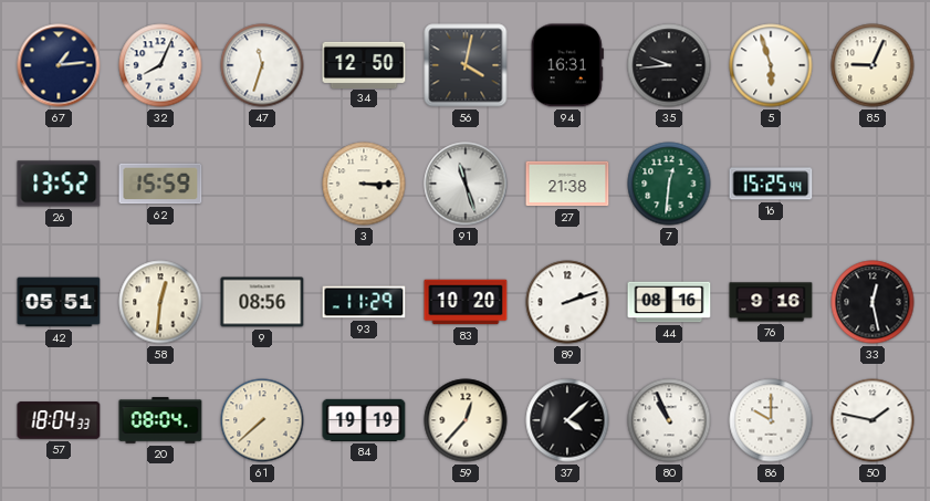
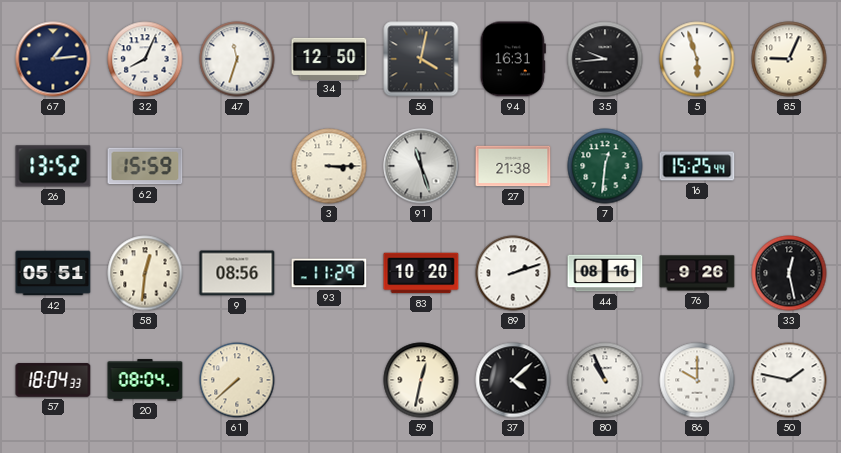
76: 9:16 -> 9:26 (697, 273)
84: 19:19 -> none (364, 420)
59: 12:37 -> 12:32 (421, 380)
